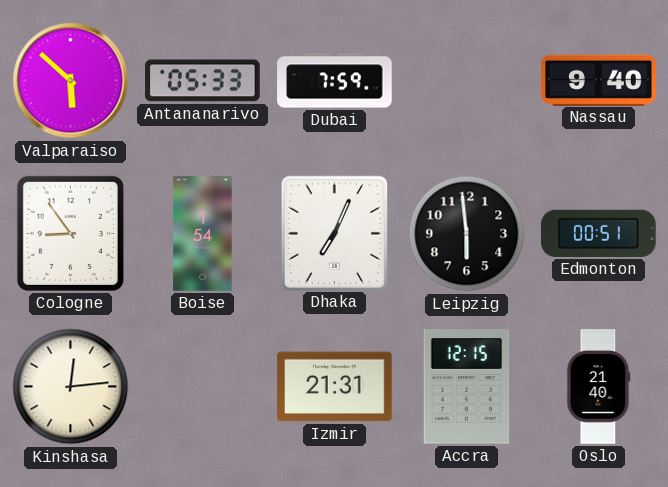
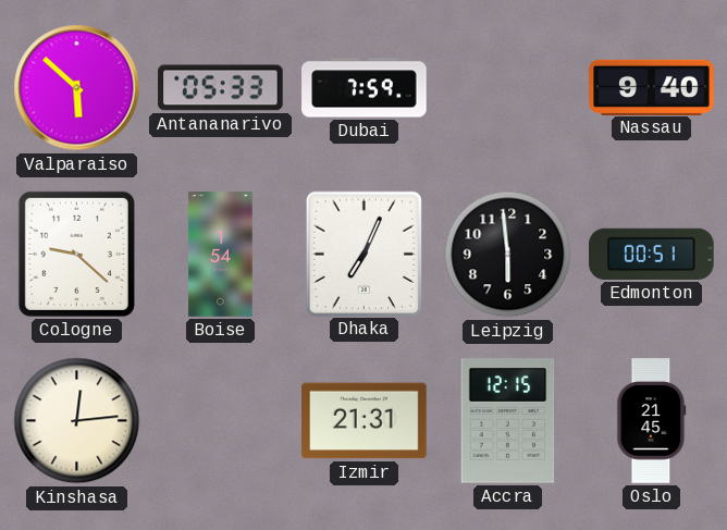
Cologne: 8:54 -> 9:22 (76, 254)
Oslo: 21:40 -> 21:45 (652, 421)
